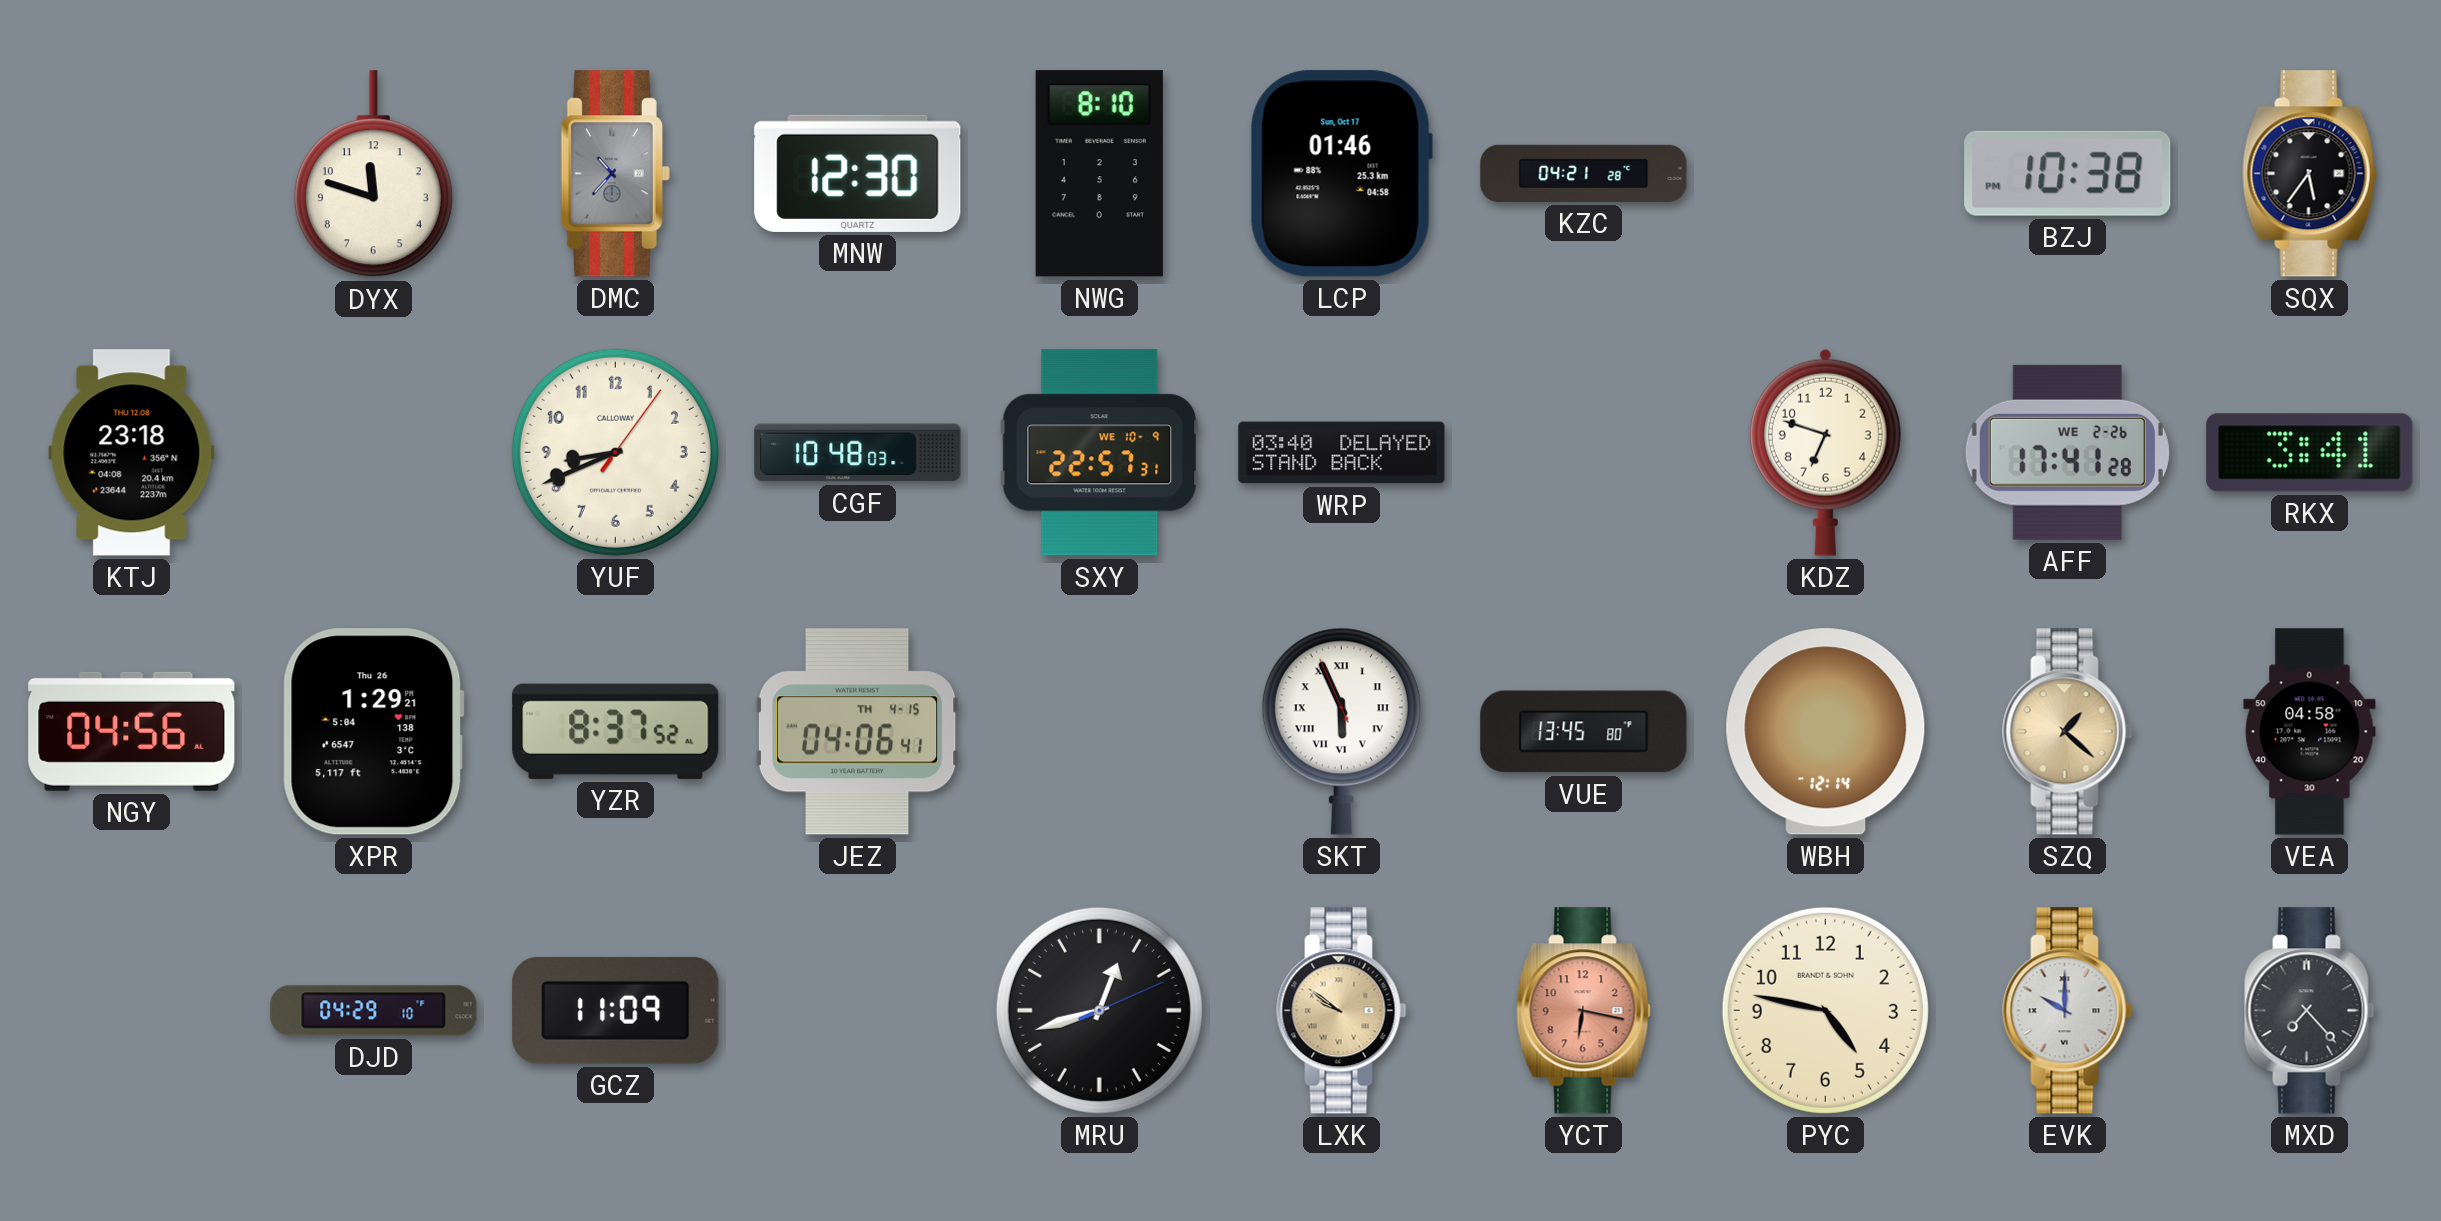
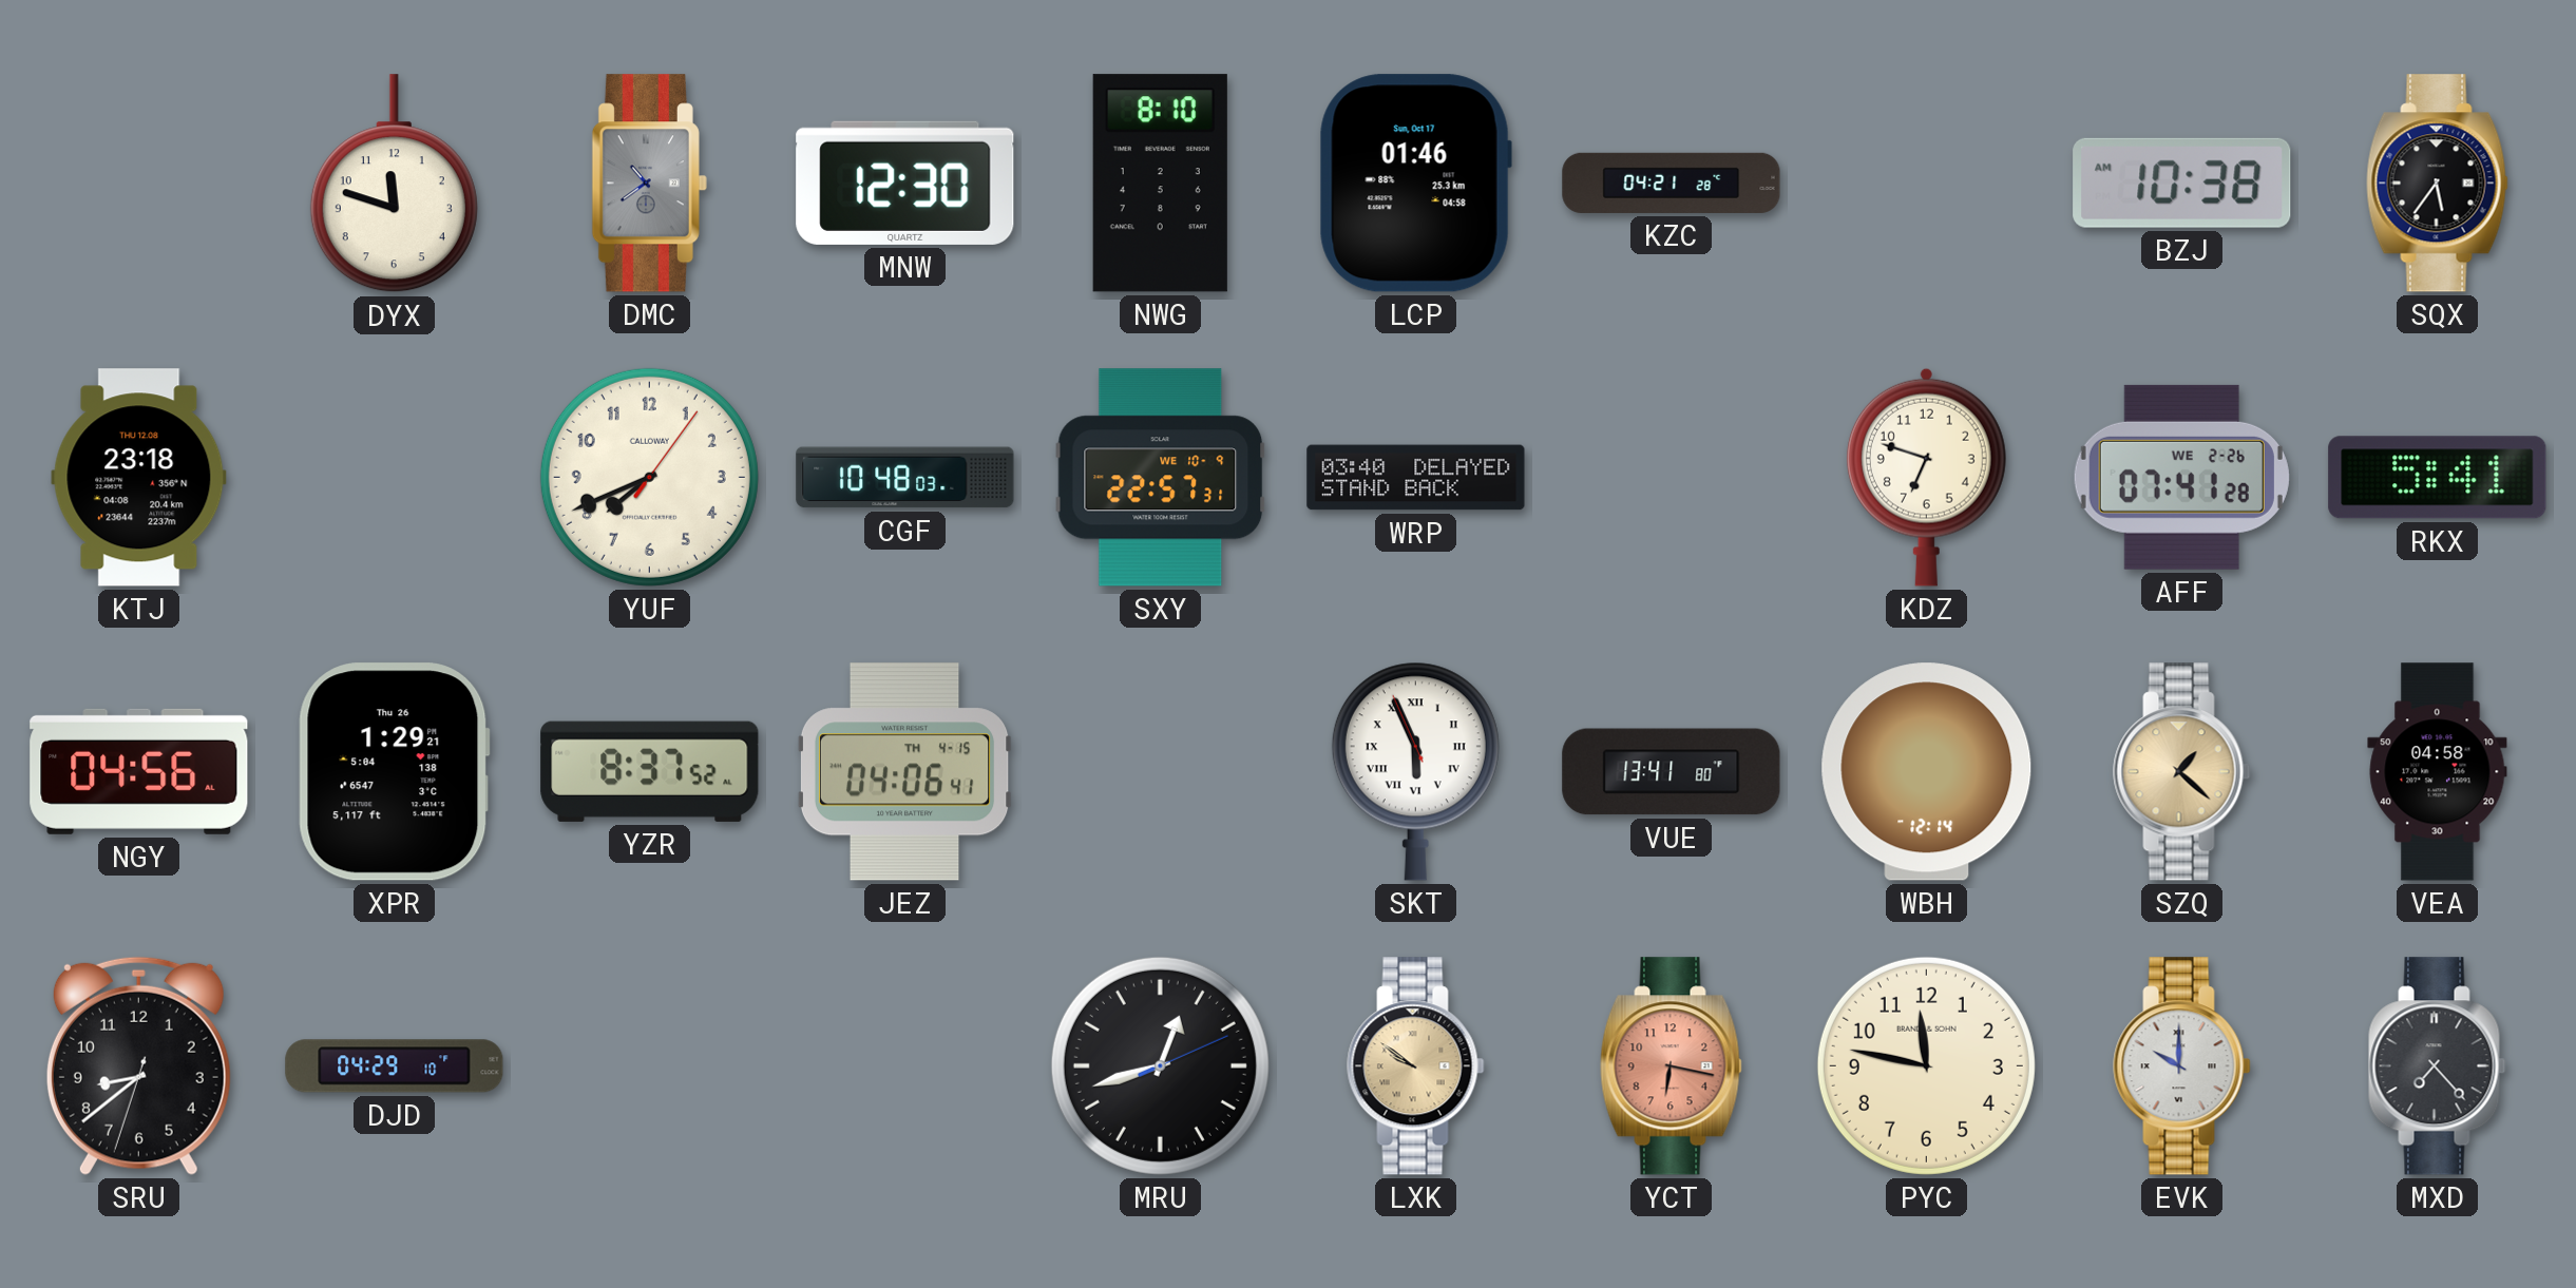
DMC: 10:37 -> 10:39 (649, 184)
BZJ: 10:38 PM -> 10:38 AM (2182, 182)
YUF: 8:41 -> 7:41 (649, 477)
AFF: 17:41 -> 07:41 (2181, 477)
RKX: 3:41 -> 5:41 (2438, 478)
VUE: 13:45 -> 13:41 (1672, 772)
SRU: none -> 8:38 (138, 1065)
GCZ: 11:09 -> none (616, 1010)
PYC: 4:47 -> 11:47 (1926, 1065)
